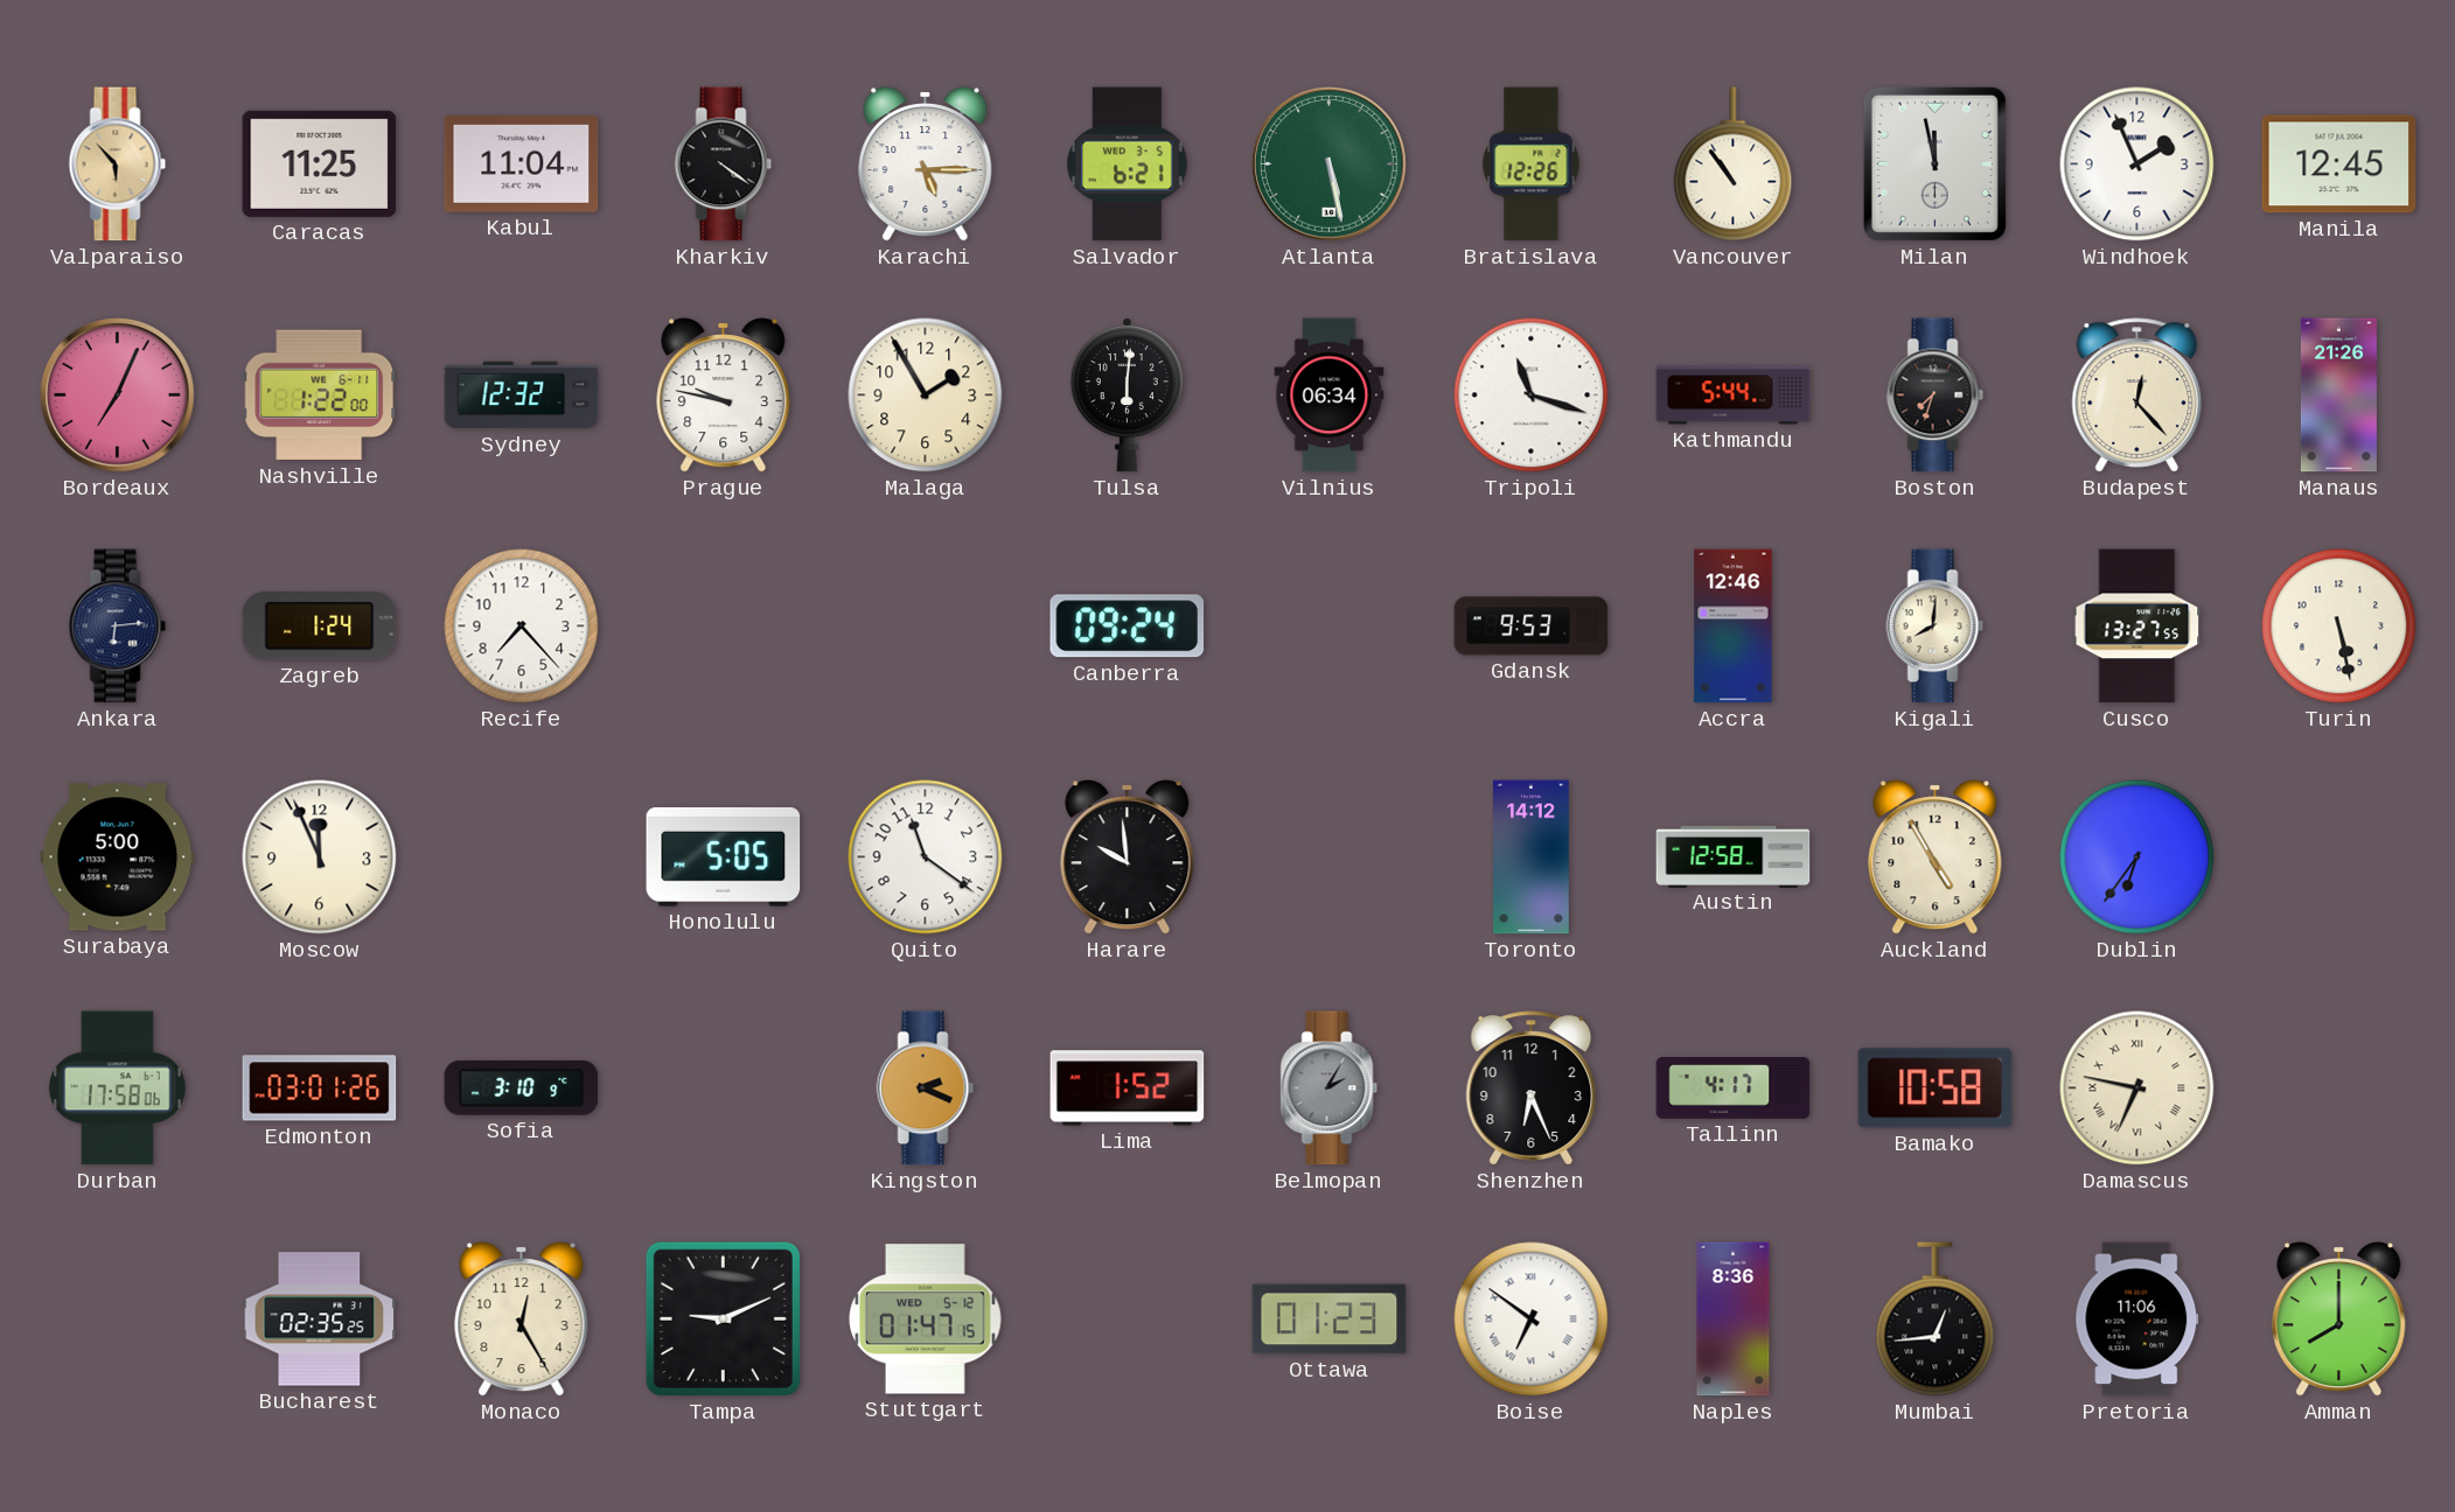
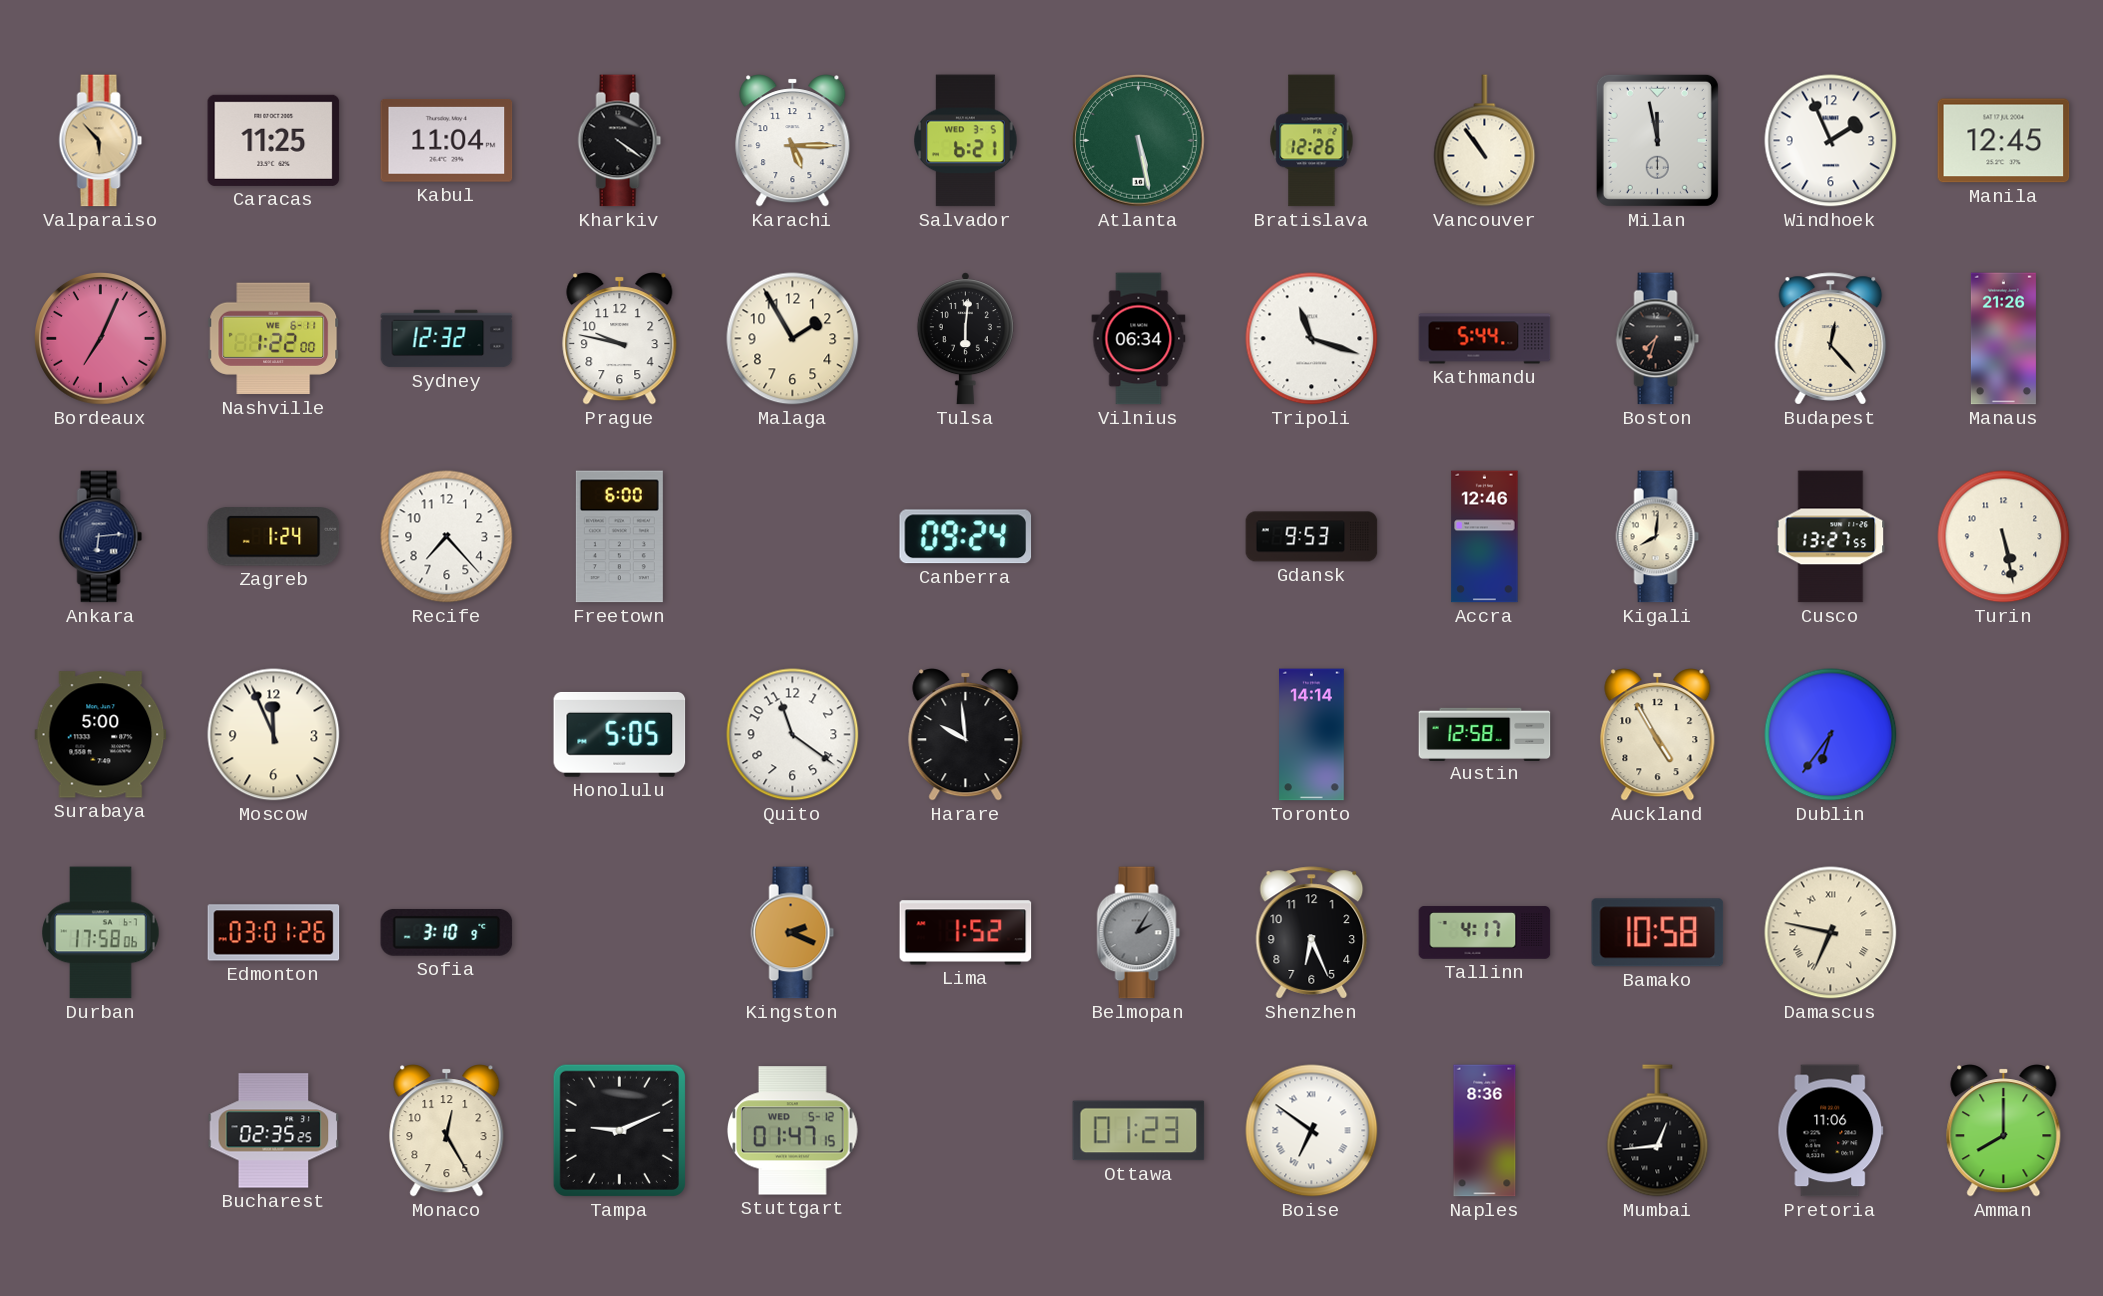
Freetown: none -> 6:00 (619, 537)
Toronto: 14:12 -> 14:14 (1312, 735)
